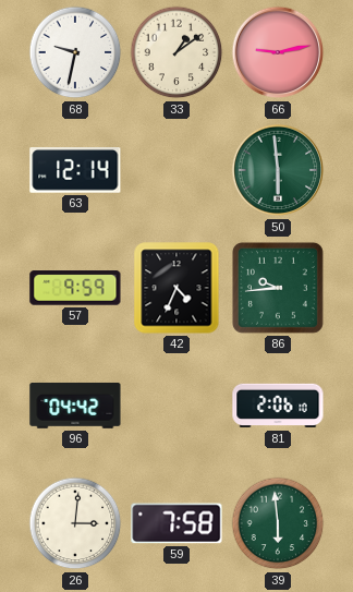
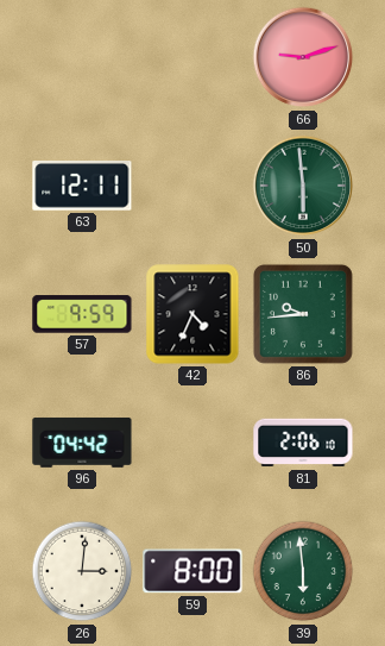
68: 9:32 -> none (75, 52)
33: 1:09 -> none (176, 52)
66: 9:13 -> 9:12 (303, 57)
63: 12:14 -> 12:11 (82, 187)
59: 7:58 -> 8:00 (192, 571)
